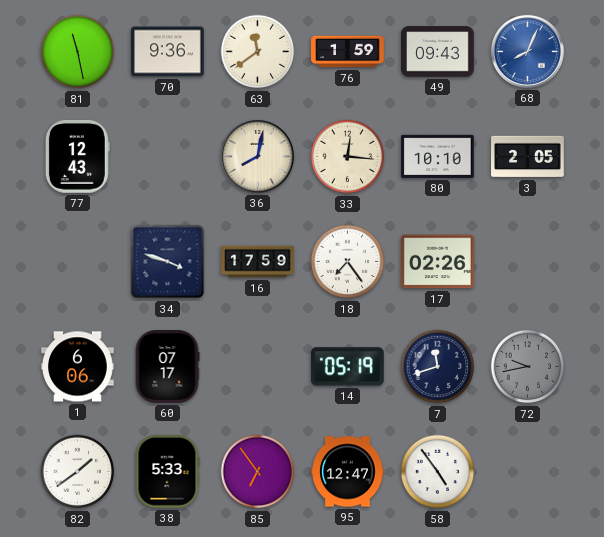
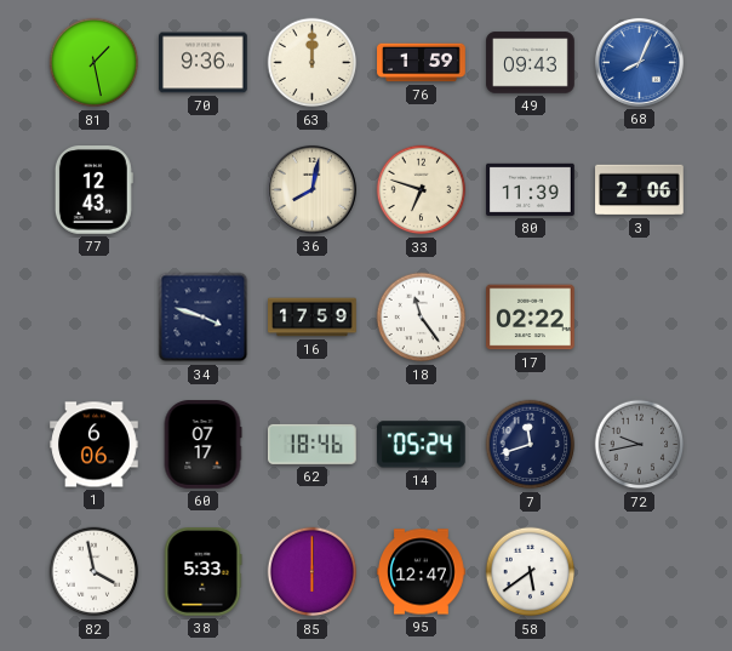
81: 11:28 -> 1:28 (95, 63)
63: 11:39 -> 12:00 (313, 63)
33: 12:16 -> 6:48 (422, 190)
80: 10:10 -> 11:39 (531, 189)
3: 2:05 -> 2:06 (640, 190)
18: 7:24 -> 11:24 (422, 318)
17: 02:26 -> 02:22 (531, 318)
62: none -> 18:46 (313, 444)
14: 05:19 -> 05:24 (421, 445)
82: 1:39 -> 3:58 (95, 572)
85: 6:54 -> 6:00 (313, 572)
58: 4:54 -> 5:39 (531, 572)
